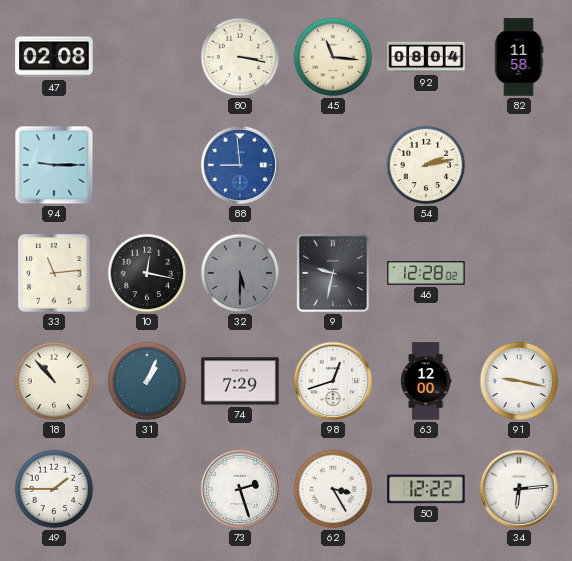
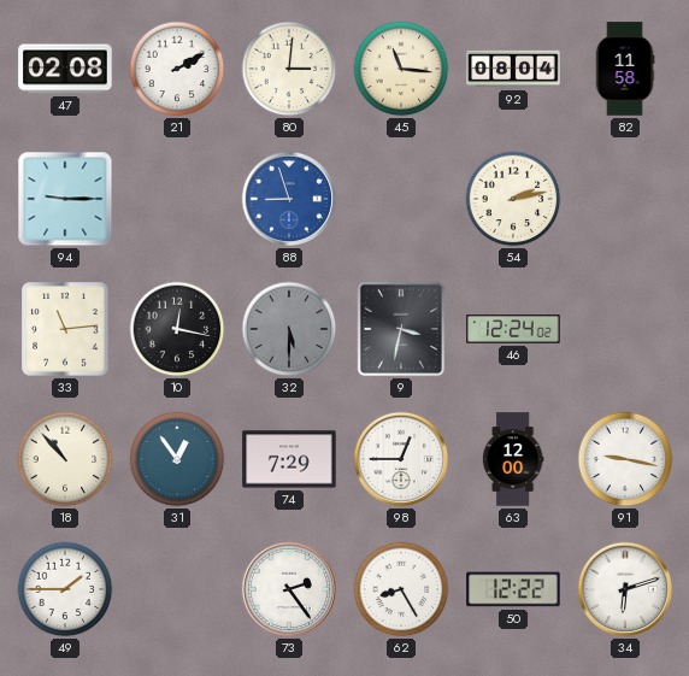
21: none -> 2:10 (177, 69)
80: 3:17 -> 3:01 (289, 69)
88: 8:59 -> 8:57 (289, 199)
9: 9:32 -> 3:32 (401, 329)
46: 12:28 -> 12:24 (513, 329)
31: 1:04 -> 12:54 (177, 459)
98: 12:42 -> 12:45 (401, 459)
73: 2:27 -> 2:24 (289, 589)
62: 3:25 -> 8:25 (401, 589)
34: 6:14 -> 6:12 (625, 589)
